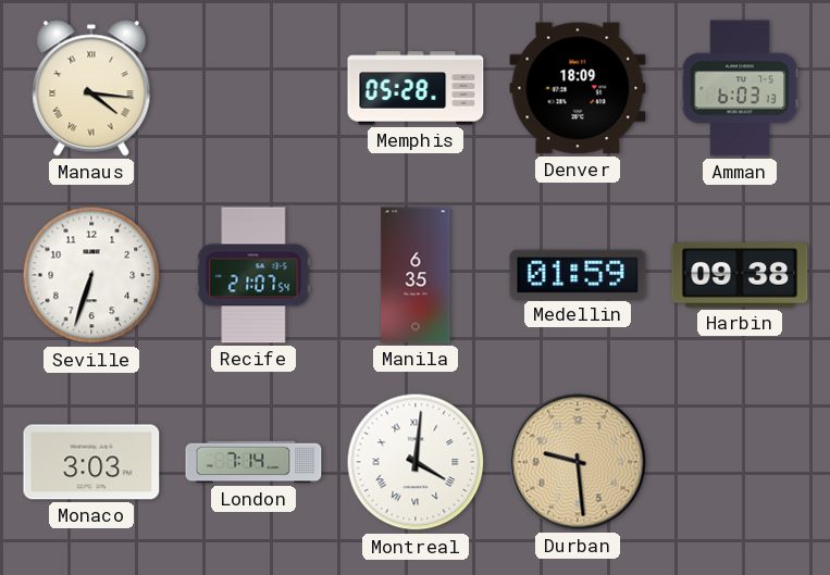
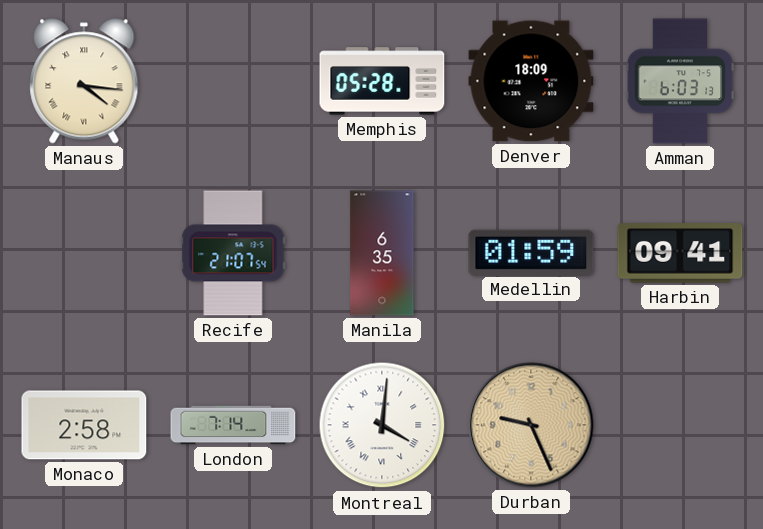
Seville: 6:33 -> none (91, 275)
Harbin: 09:38 -> 09:41 (680, 253)
Monaco: 3:03 -> 2:58 (84, 425)
Durban: 9:29 -> 9:26 (531, 425)
